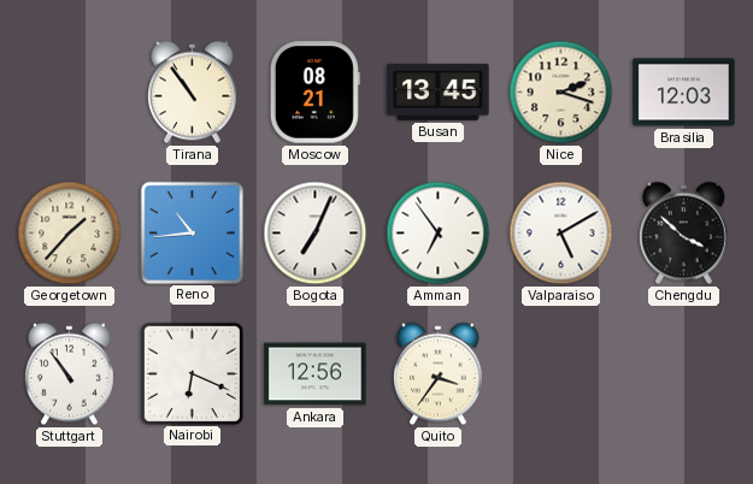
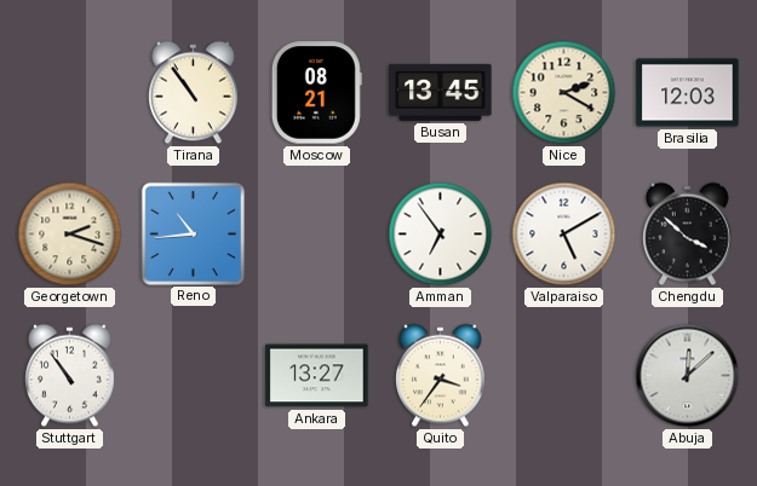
Nice: 2:18 -> 2:20 (564, 93)
Georgetown: 1:37 -> 2:18 (70, 235)
Bogota: 7:04 -> none (316, 234)
Nairobi: 6:19 -> none (192, 373)
Ankara: 12:56 -> 13:27 (317, 376)
Abuja: none -> 12:08 (688, 376)
